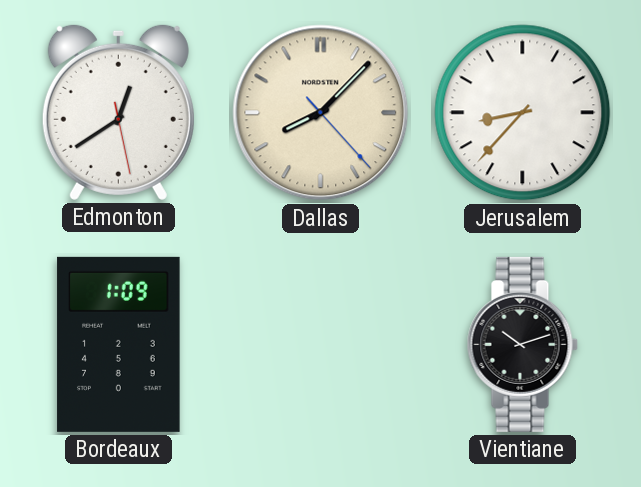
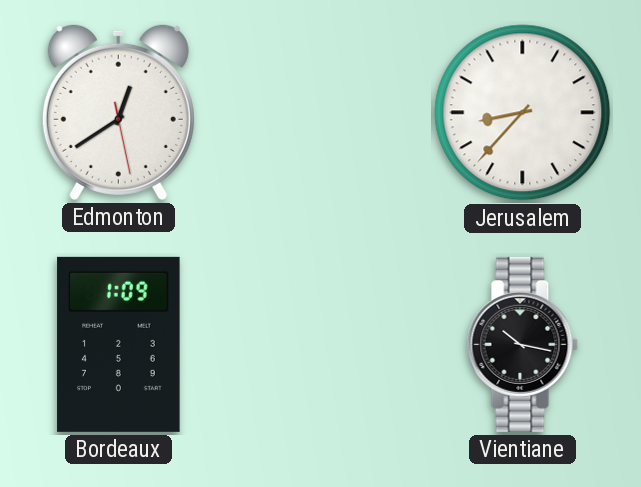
Dallas: 8:07 -> none (321, 113)
Vientiane: 10:12 -> 10:17 (522, 344)
